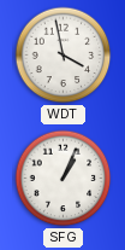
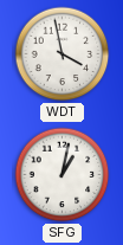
SFG: 1:04 -> 1:02 (63, 175)
